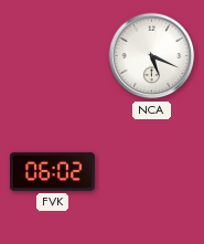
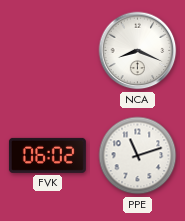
NCA: 5:19 -> 8:19 (138, 51)
PPE: none -> 11:12 (138, 156)
